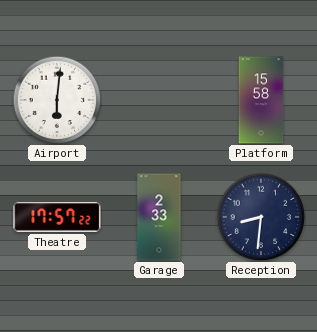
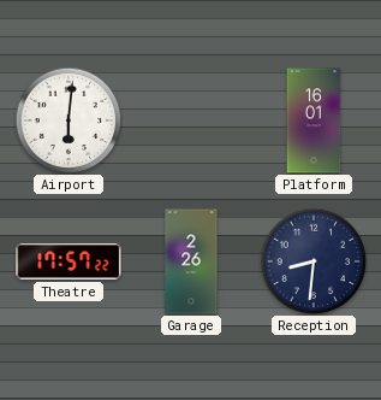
Platform: 15:58 -> 16:01 (314, 120)
Garage: 2:33 -> 2:26 (191, 261)
